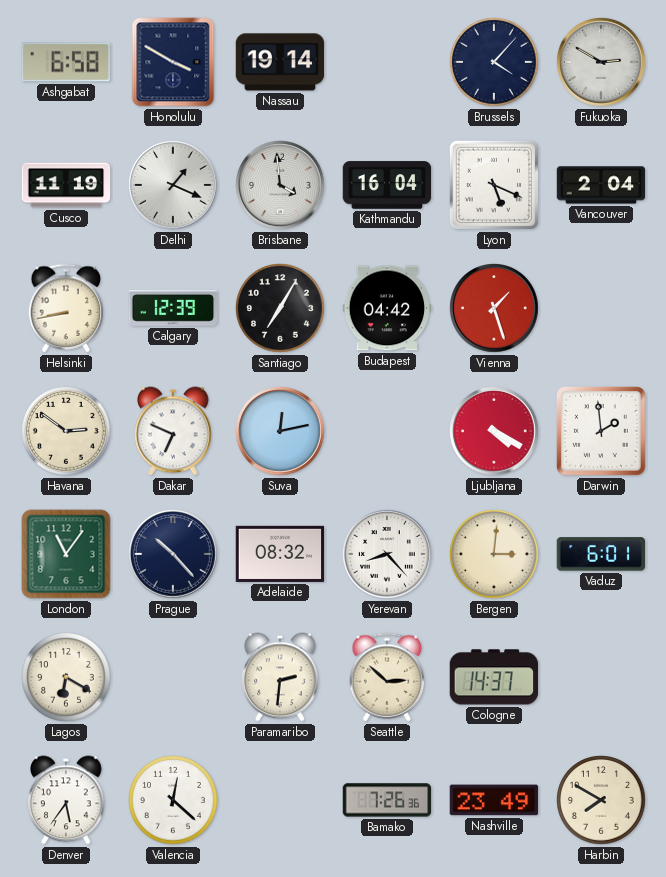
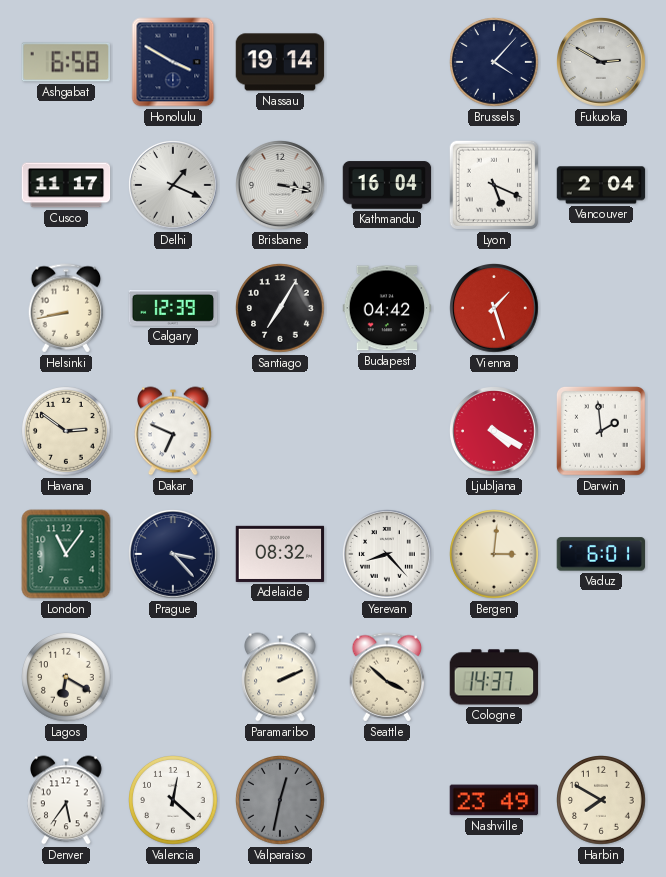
Cusco: 11:19 -> 11:17 (66, 185)
Brisbane: 3:59 -> 3:17 (281, 186)
Suva: 12:13 -> none (281, 432)
Prague: 10:23 -> 3:23 (174, 555)
Paramaribo: 2:31 -> 2:11 (281, 677)
Seattle: 2:52 -> 3:52 (387, 677)
Valparaiso: none -> 12:32 (281, 801)
Bamako: 7:26 -> none (387, 800)
